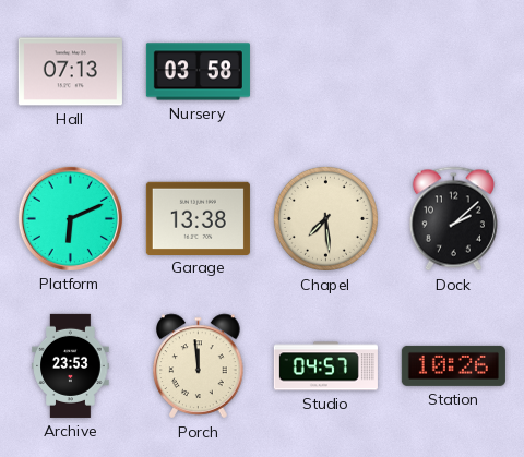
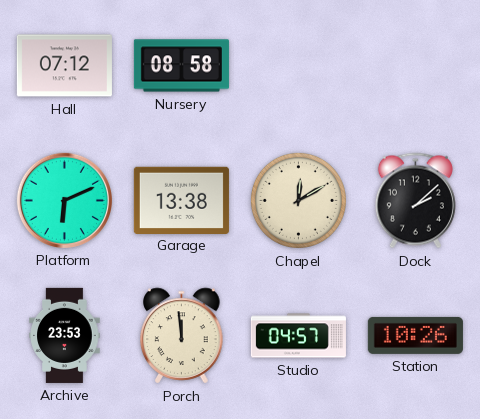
Hall: 07:13 -> 07:12 (64, 66)
Nursery: 03:58 -> 08:58 (181, 66)
Chapel: 7:29 -> 12:10 (298, 200)
